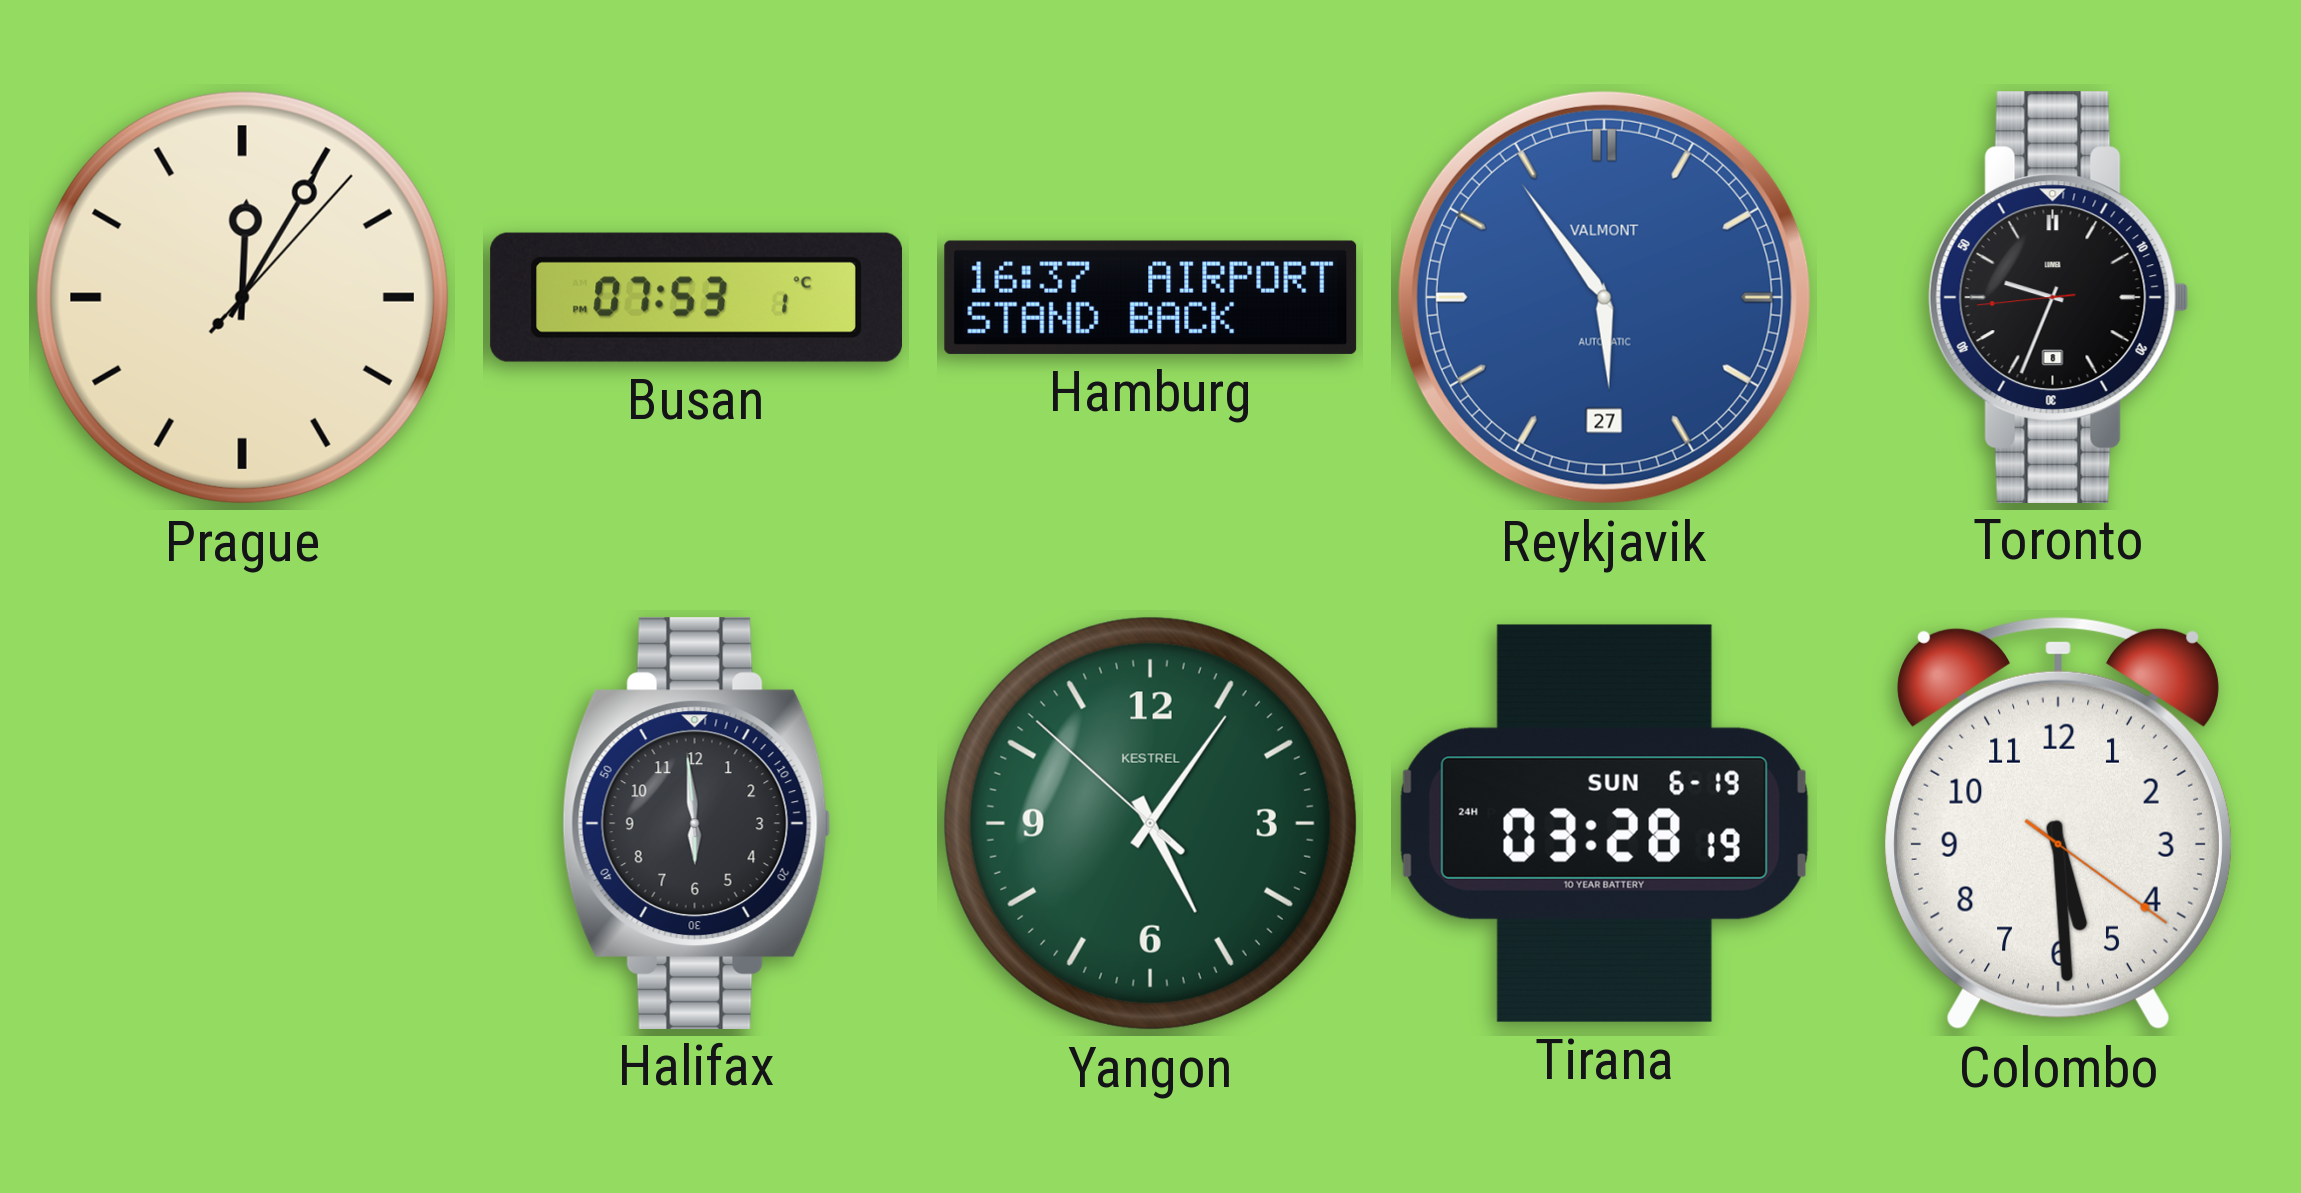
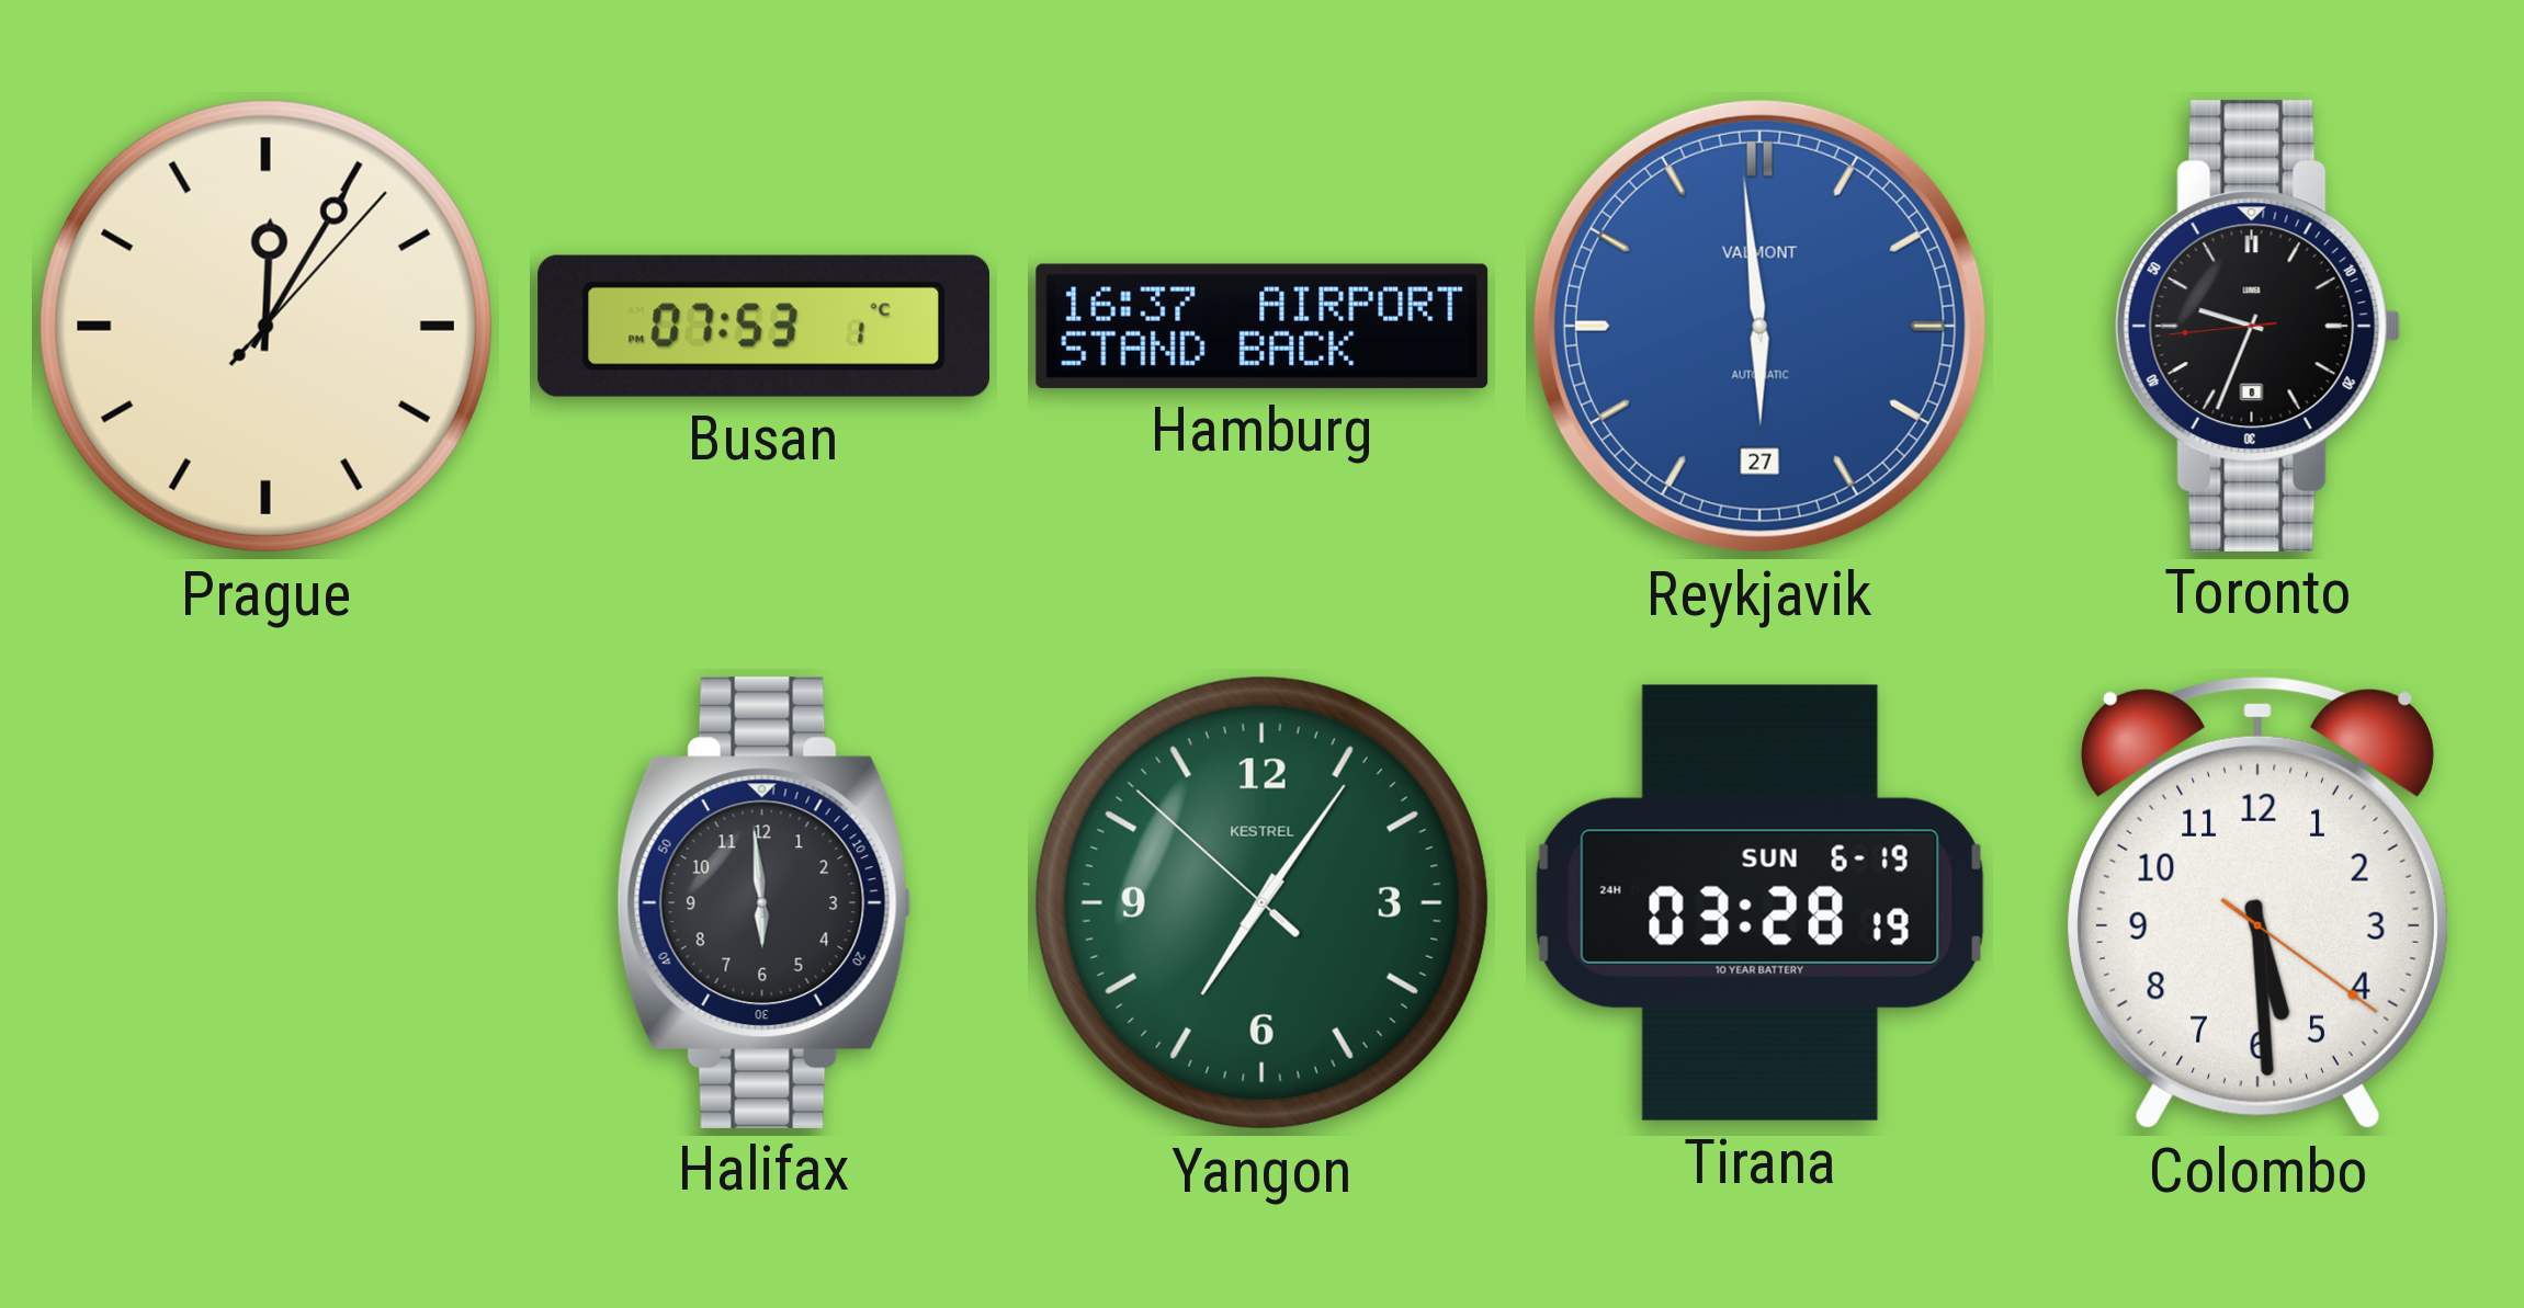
Reykjavik: 5:54 -> 5:59 (1759, 326)
Yangon: 5:05 -> 7:05 (1261, 902)
